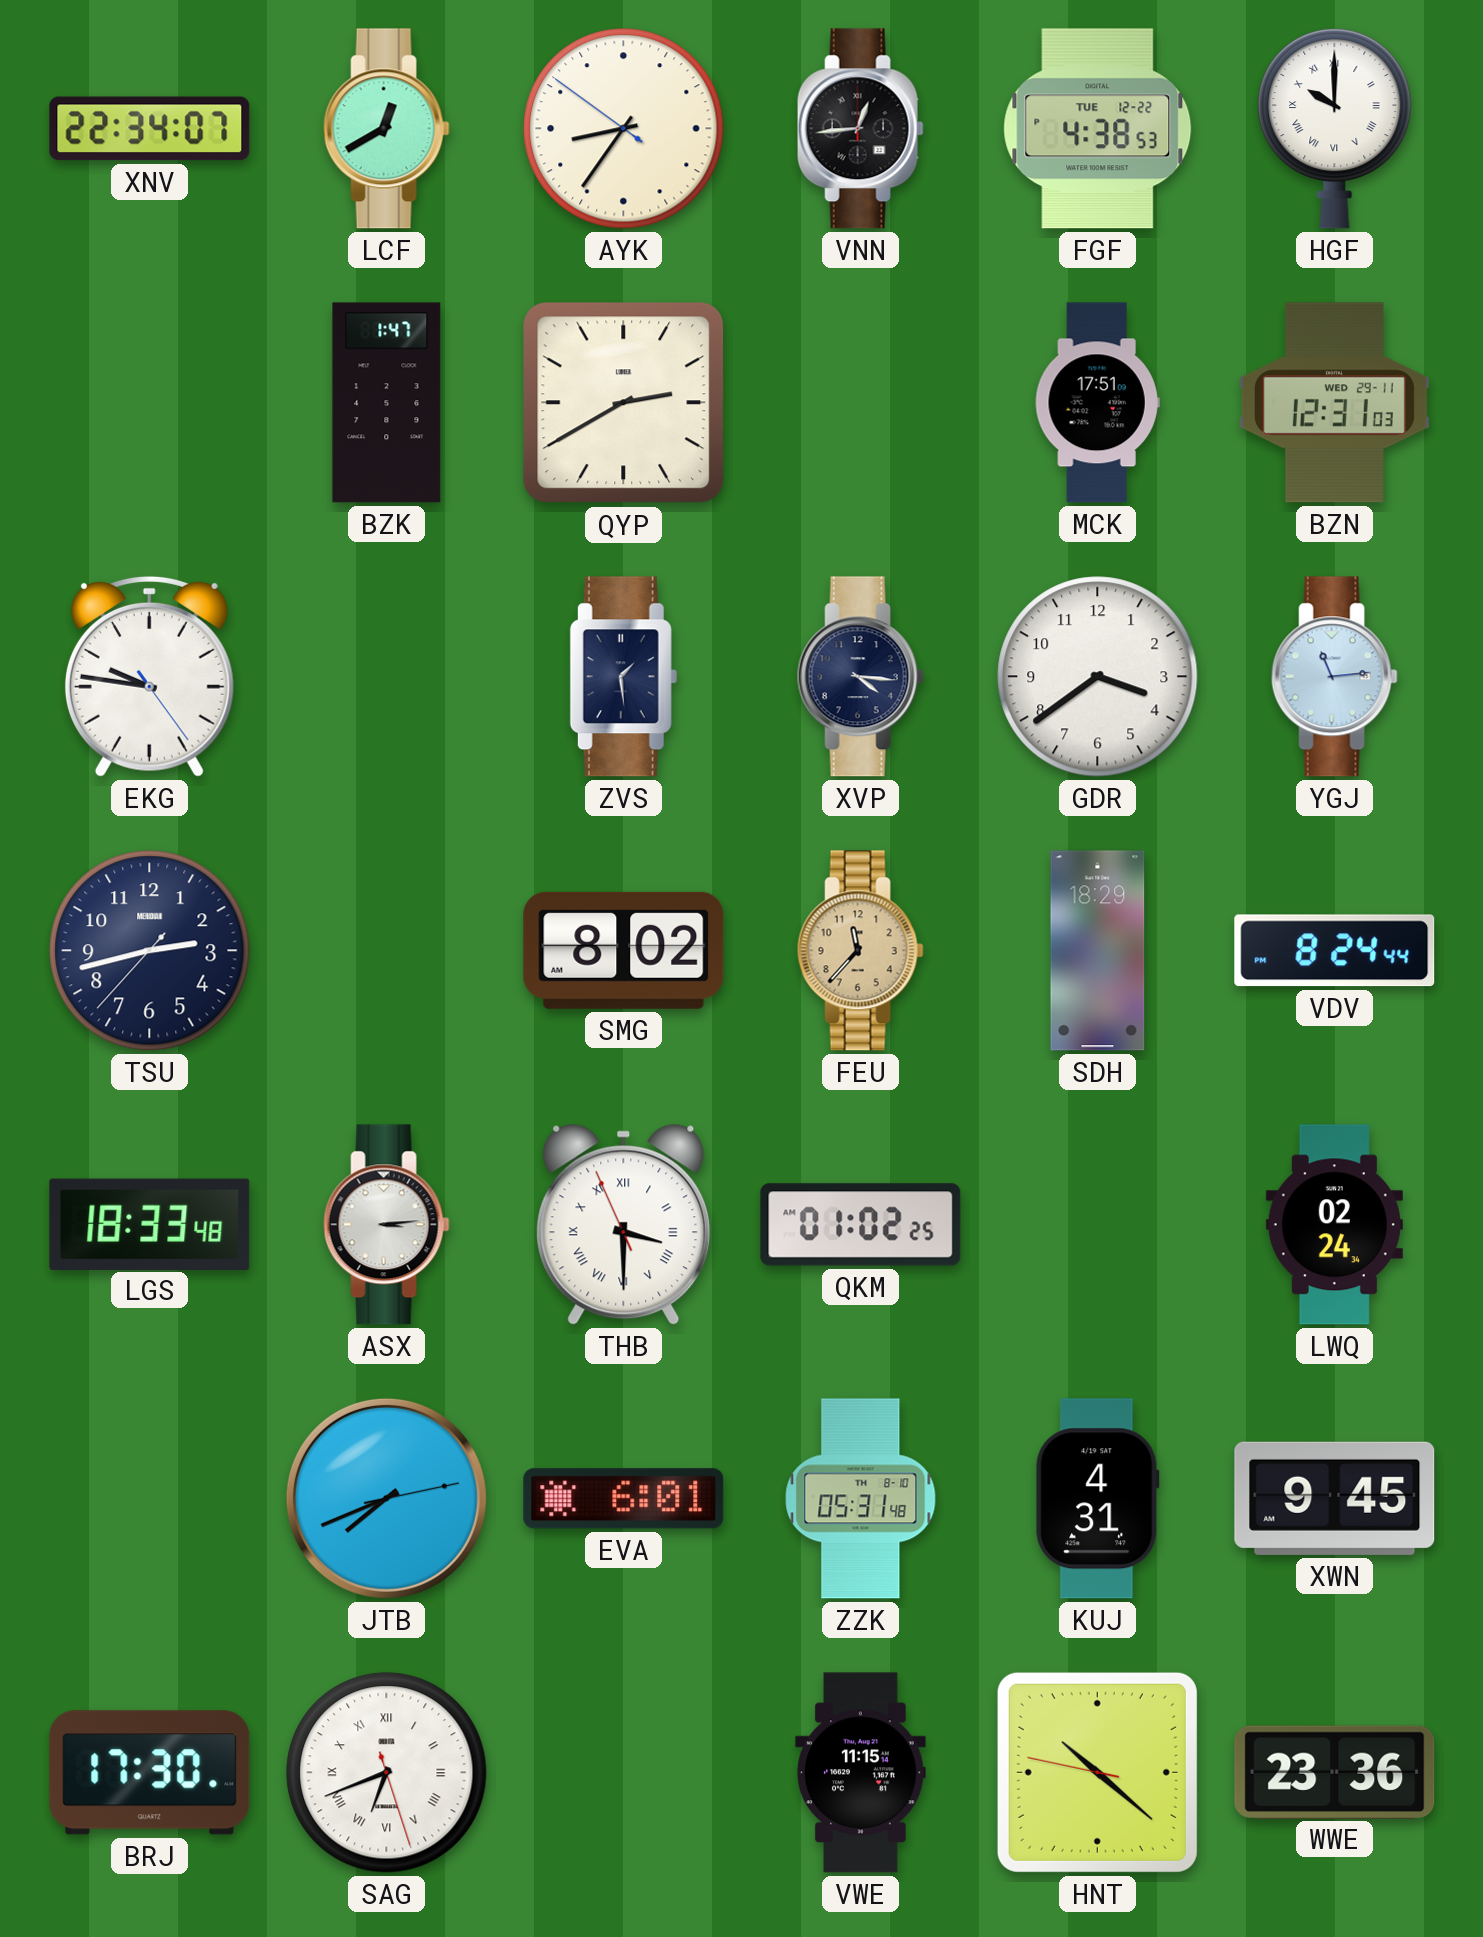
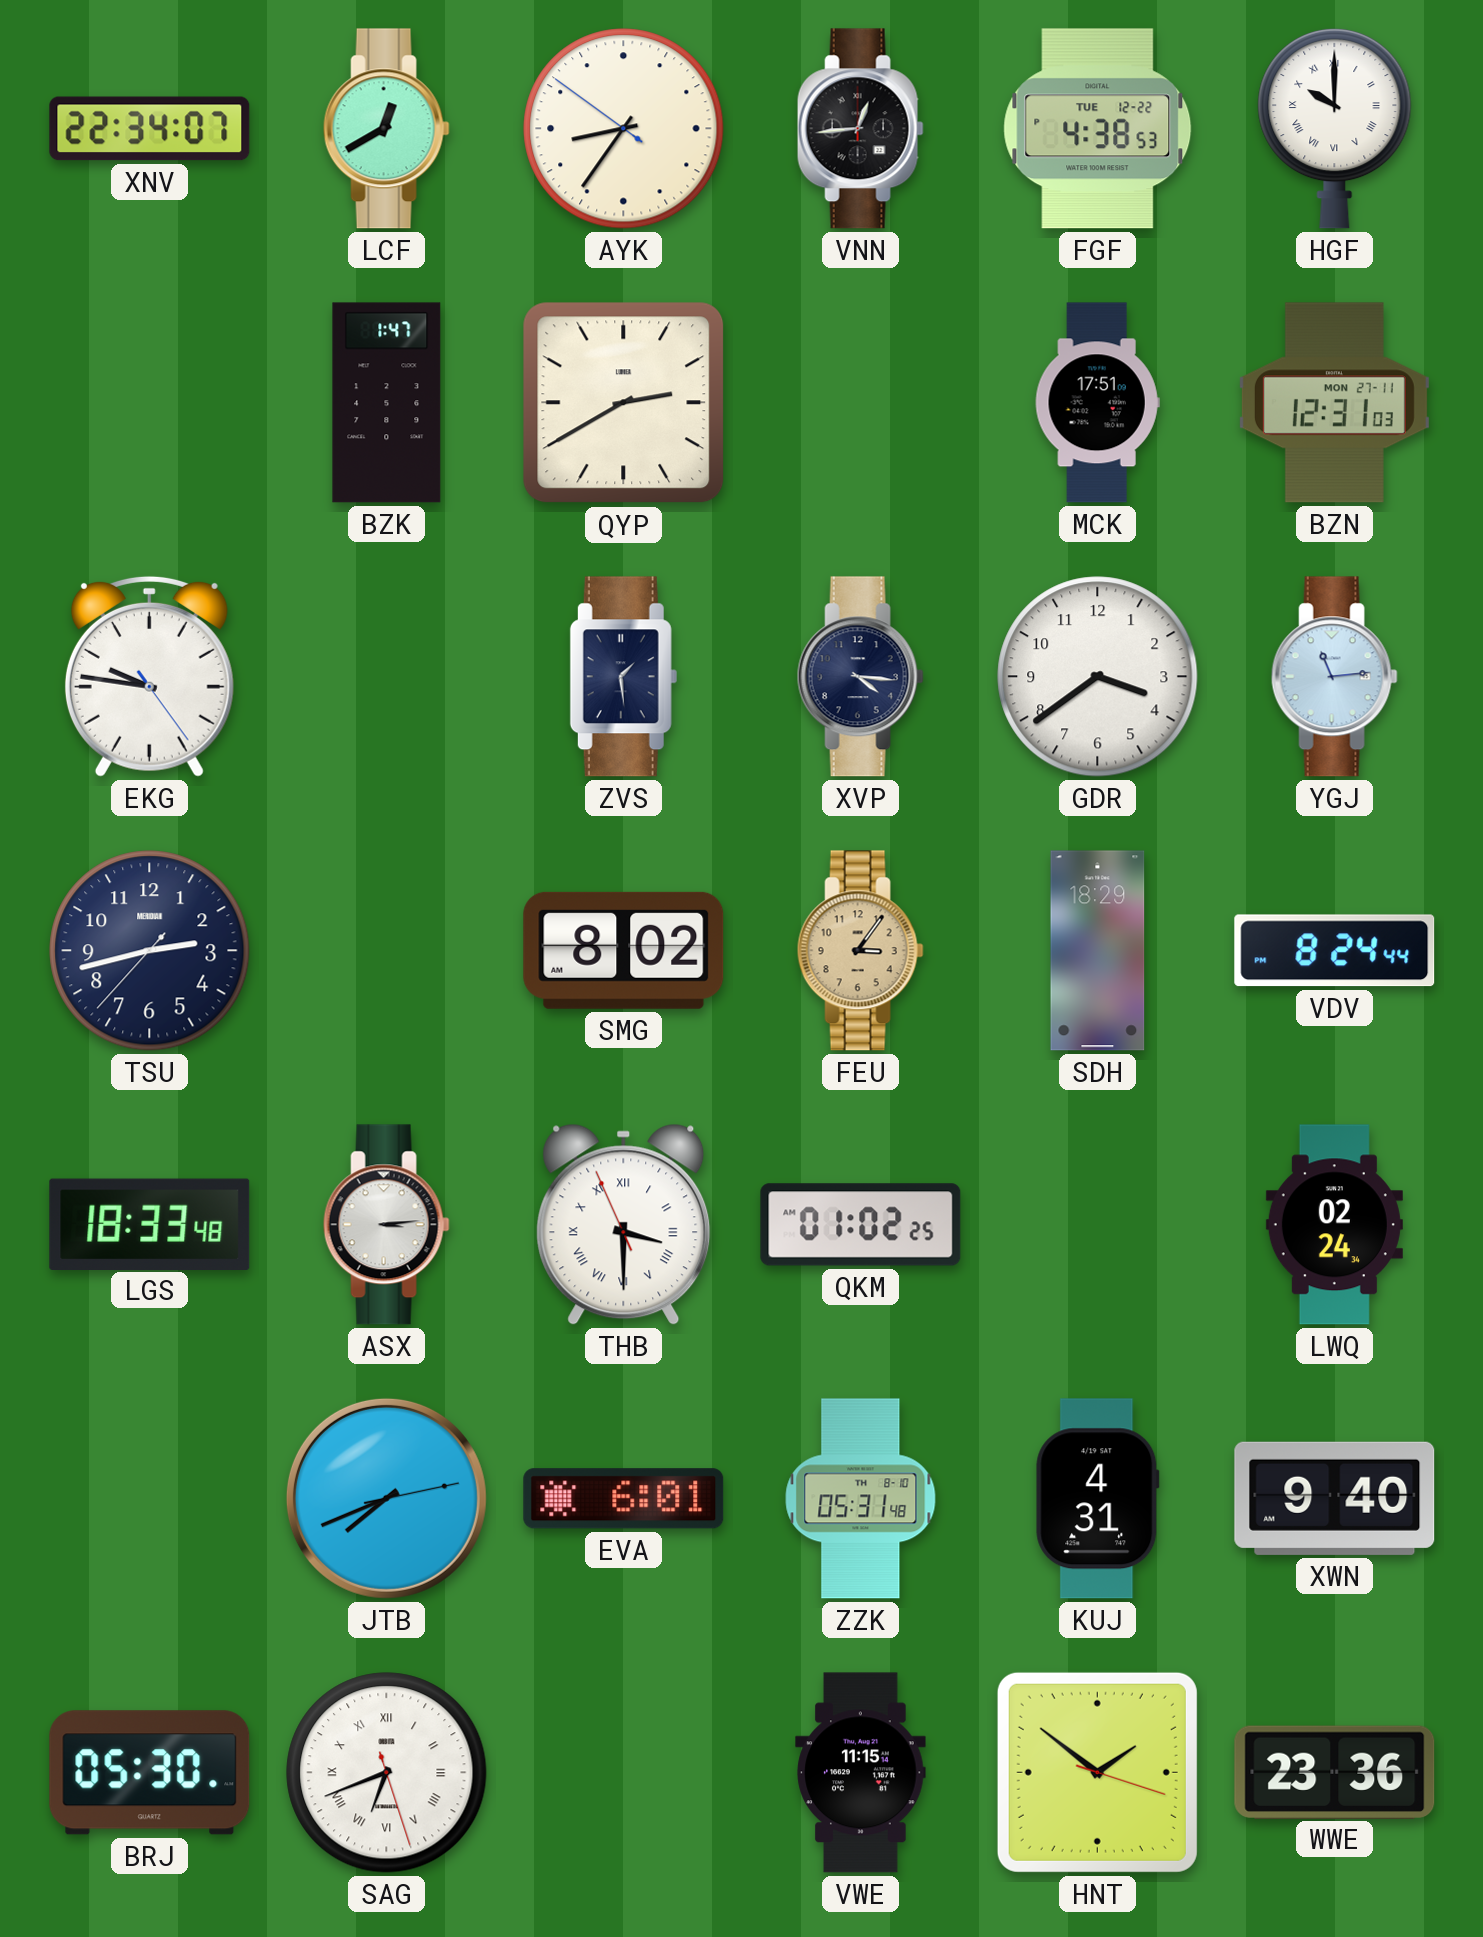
BZN date: WED 29-11 -> MON 27-11 (1334, 403)
FEU: 11:37 -> 3:06 (860, 951)
XWN: 9:45 -> 9:40 (1335, 1498)
BRJ: 17:30 -> 05:30 (150, 1773)
HNT: 10:21 -> 1:51 (1097, 1772)
